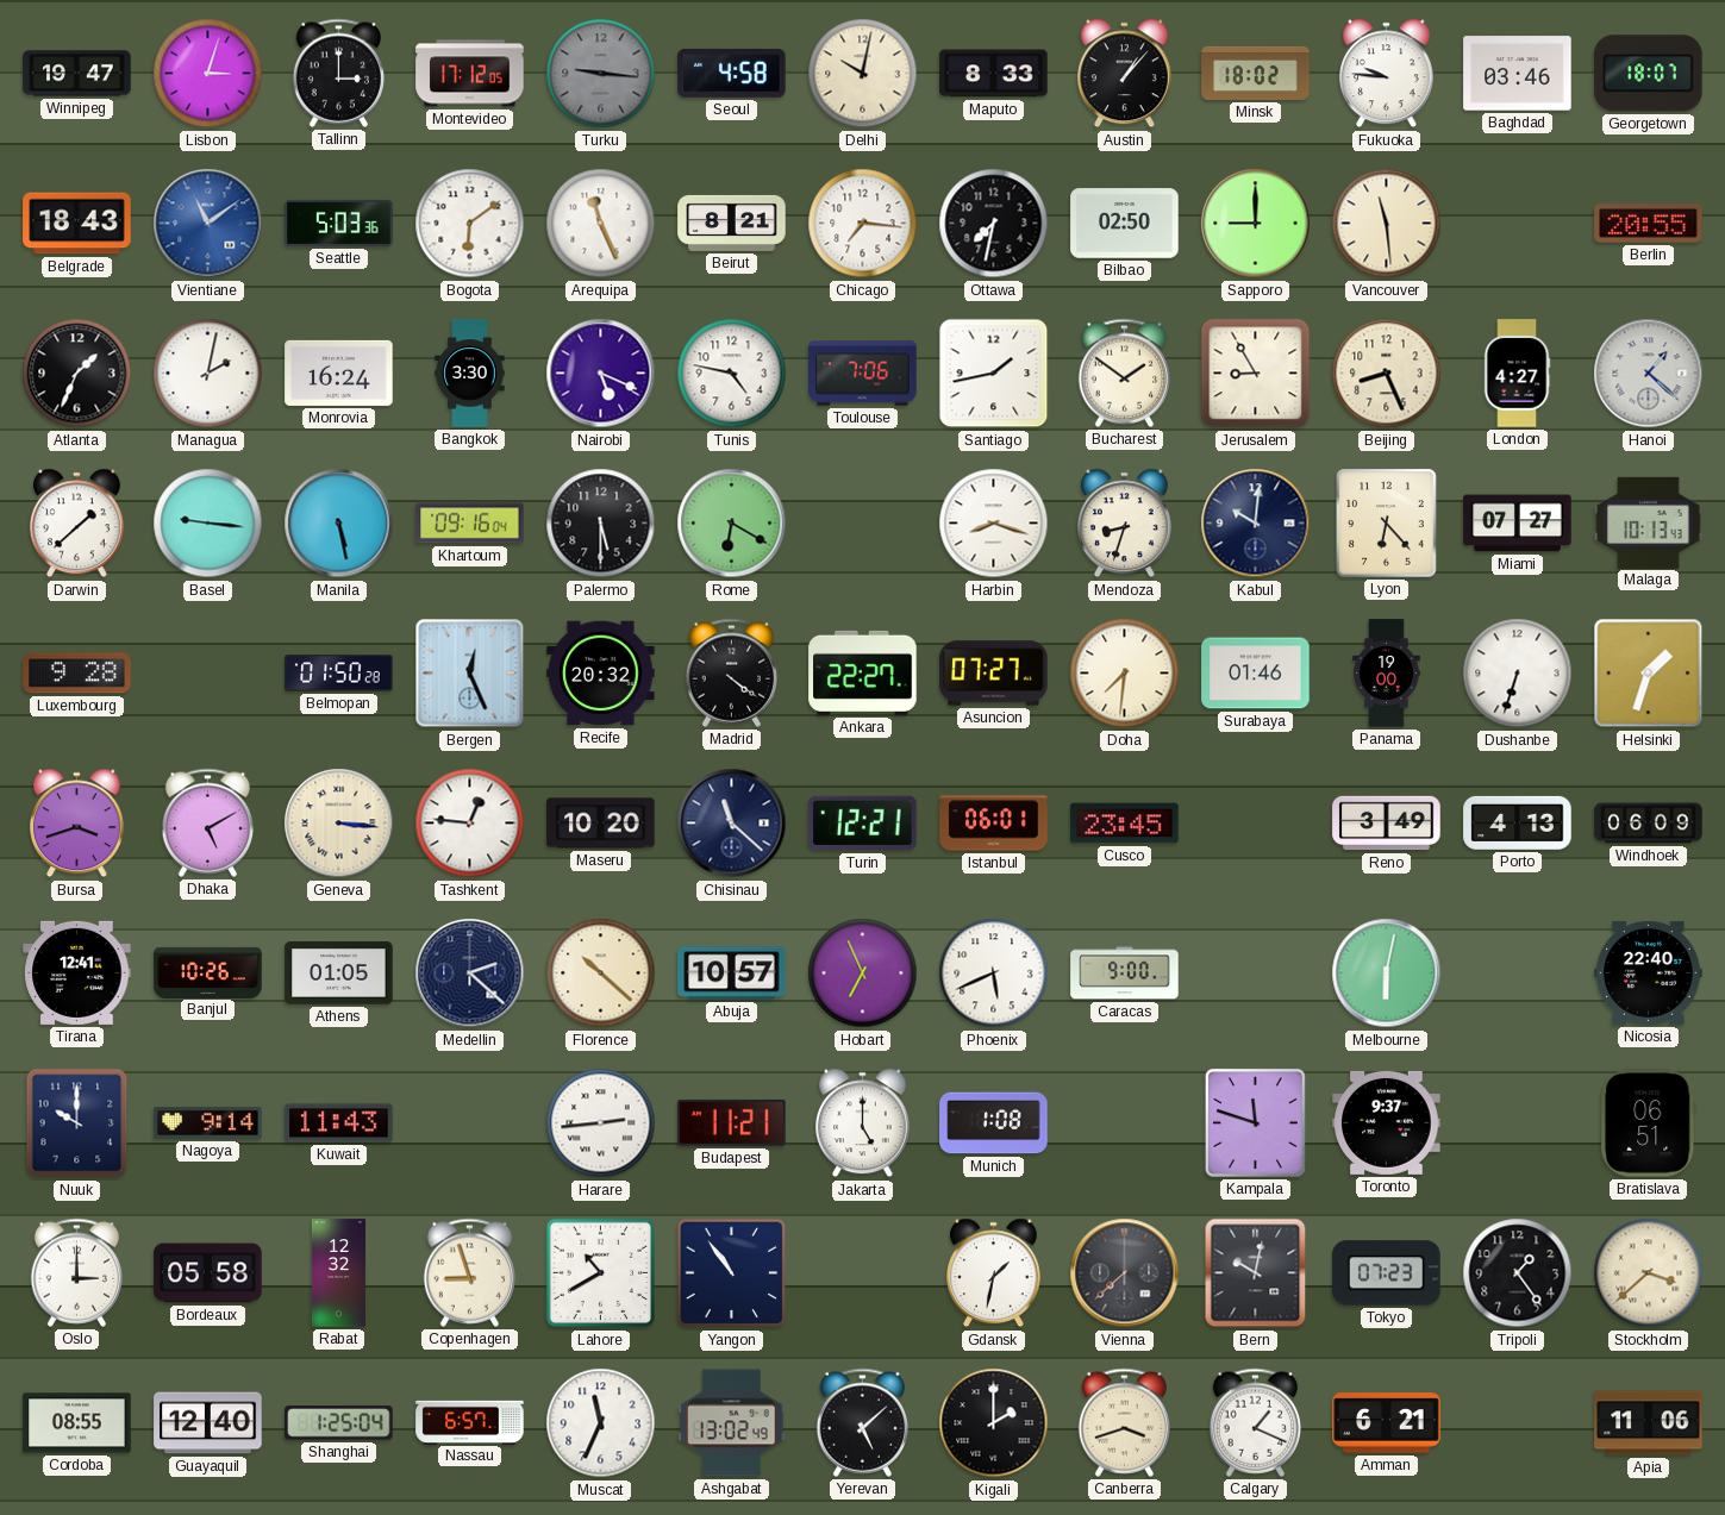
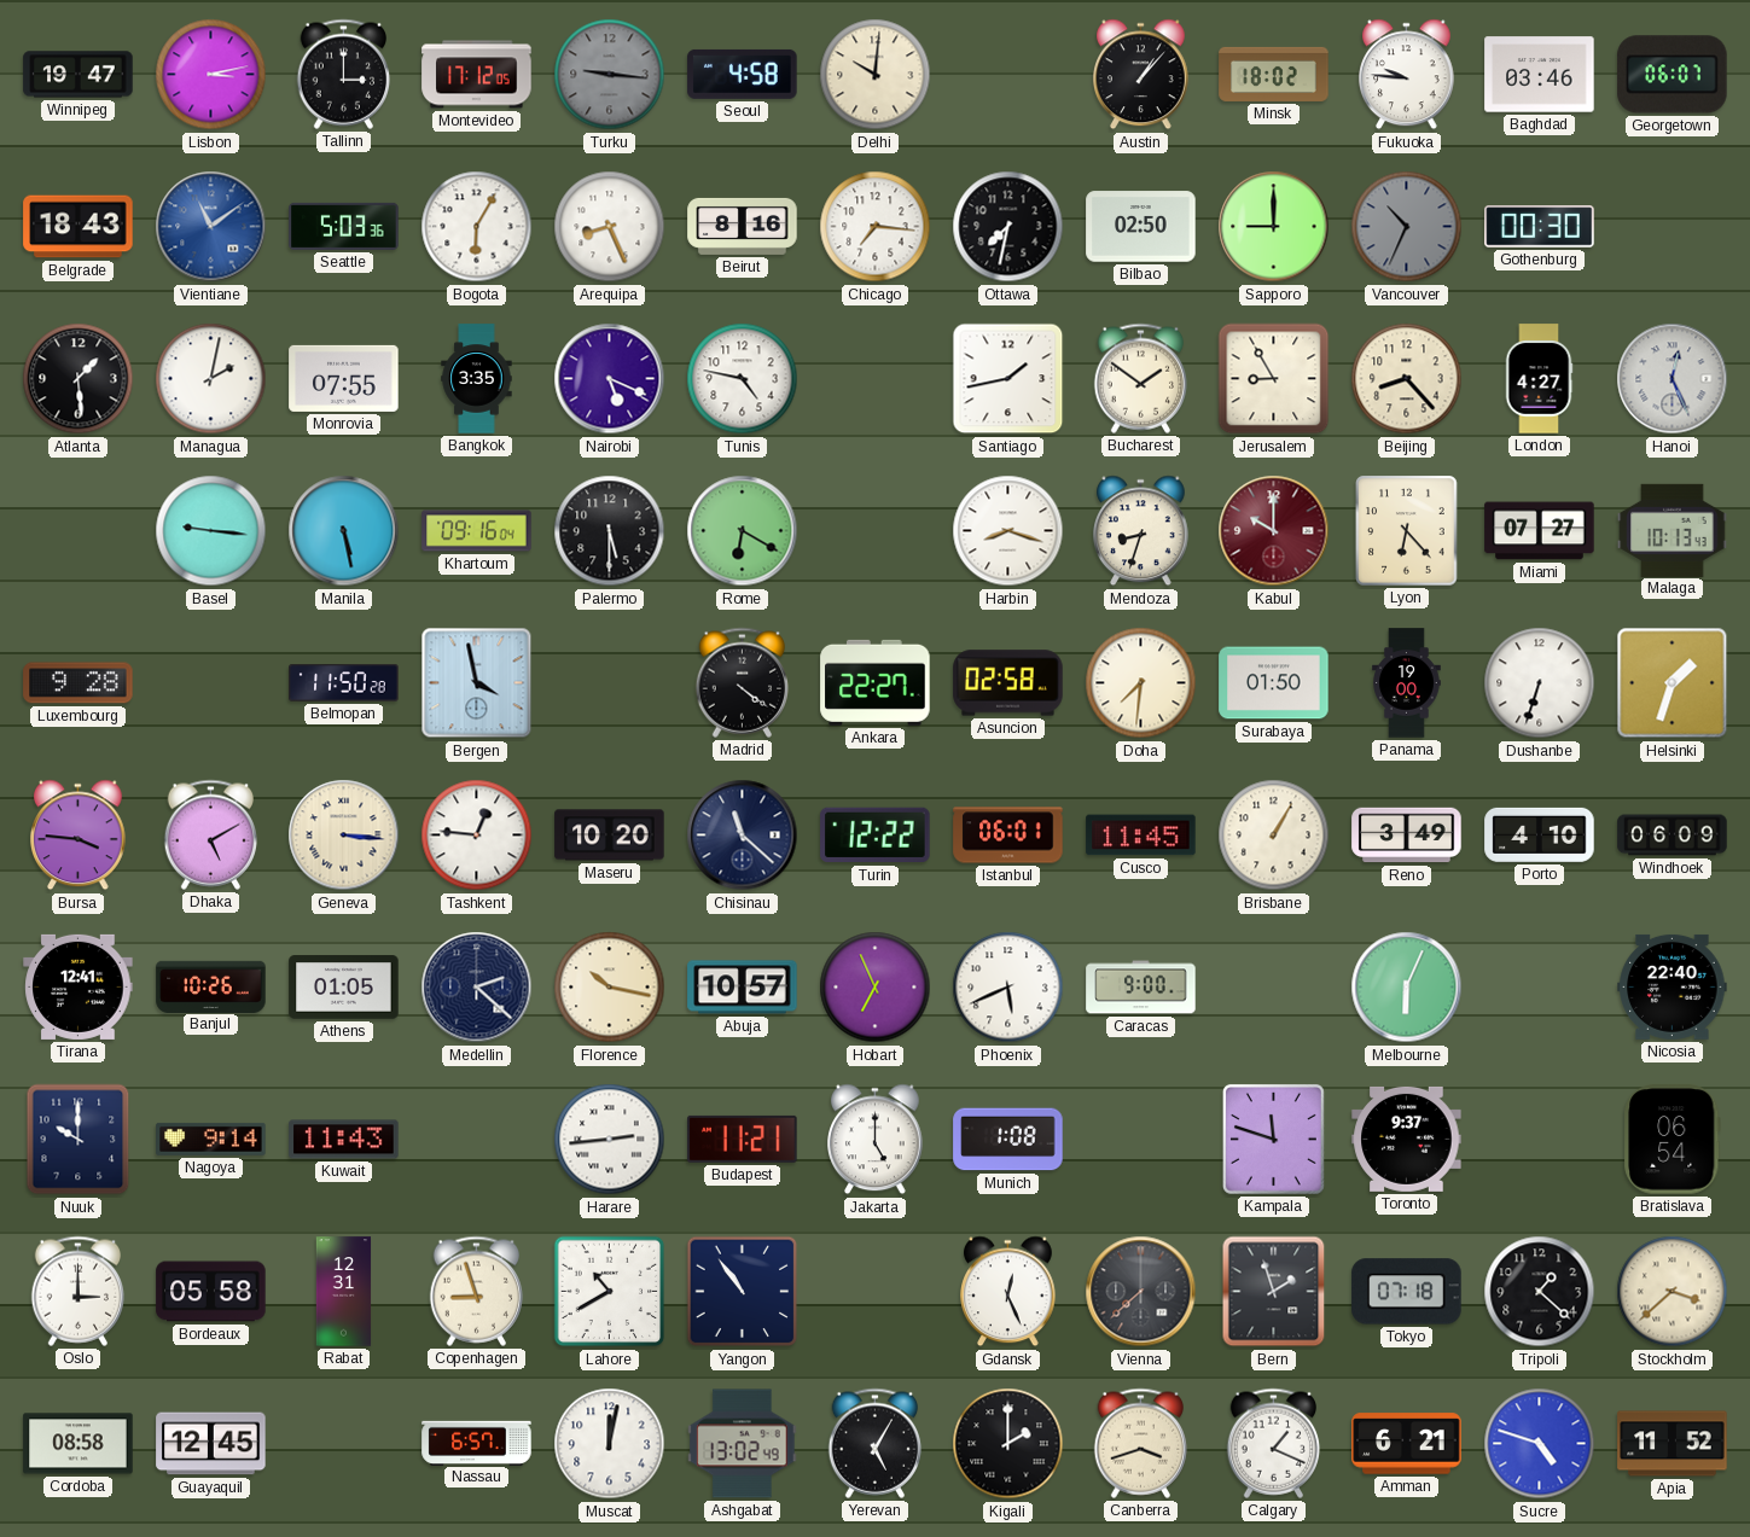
Lisbon: 3:03 -> 3:13 (211, 75)
Delhi: 10:02 -> 10:01 (876, 75)
Maputo: 8:33 -> none (994, 74)
Georgetown: 18:07 -> 06:07 (1673, 75)
Bogota: 6:09 -> 6:05 (477, 227)
Arequipa: 11:26 -> 8:26 (610, 227)
Beirut: 8:21 -> 8:16 (743, 226)
Vancouver: 11:29 -> 10:34 (1407, 227)
Vancouver dial: cream -> grey (1407, 227)
Gothenburg: none -> 00:30 (1540, 227)
Berlin: 20:55 -> none (1649, 224)
Atlanta: 1:34 -> 1:29 (79, 379)
Monrovia: 16:24 -> 07:55 (344, 378)
Bangkok: 3:30 -> 3:35 (477, 379)
Toulouse: 7:06 -> none (863, 374)
Beijing: 8:26 -> 8:23 (1407, 379)
Hanoi: 1:22 -> 12:26 (1673, 379)
Darwin: 1:38 -> none (77, 524)
Kabul: 10:01 -> 10:00 (1274, 531)
Kabul dial: navy -> burgundy (1274, 531)
Belmopan: 01:50 -> 11:50 (344, 683)
Bergen: 12:26 -> 3:58 (477, 683)
Recife: 20:32 -> none (601, 674)
Asuncion: 07:27 -> 02:58 (1008, 683)
Surabaya: 01:46 -> 01:50 (1274, 683)
Bursa: 3:42 -> 3:46 (79, 836)
Turin: 12:21 -> 12:22 (876, 836)
Cusco: 23:45 -> 11:45 (1141, 836)
Brisbane: none -> 1:05 (1274, 836)
Porto: 4:13 -> 4:10 (1540, 834)
Florence: 10:22 -> 10:17 (610, 988)
Melbourne: 6:02 -> 6:04 (1407, 988)
Bratislava: 06:51 -> 06:54 (1673, 1140)
Rabat: 12:32 -> 12:31 (344, 1292)
Gdansk: 1:32 -> 12:26 (1008, 1292)
Bern: 10:02 -> 1:57 (1274, 1292)
Tokyo: 07:23 -> 07:18 (1407, 1292)
Tripoli: 1:24 -> 1:22 (1540, 1292)
Cordoba: 08:55 -> 08:58 (79, 1444)
Guayaquil: 12:40 -> 12:45 (211, 1444)
Shanghai: 1:25 -> none (339, 1423)
Muscat: 11:34 -> 12:02 (610, 1444)
Yerevan: 5:08 -> 5:05 (876, 1443)
Sucre: none -> 4:48 (1540, 1444)
Apia: 11:06 -> 11:52 (1673, 1444)
